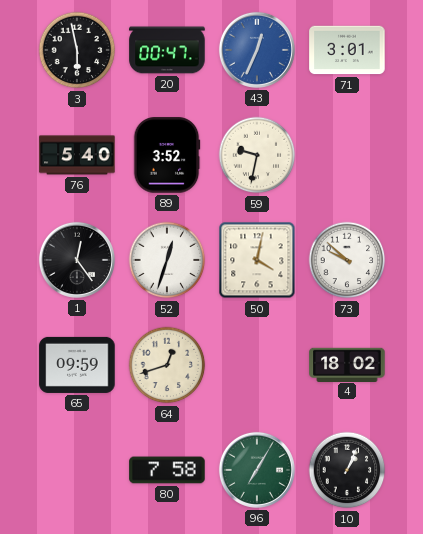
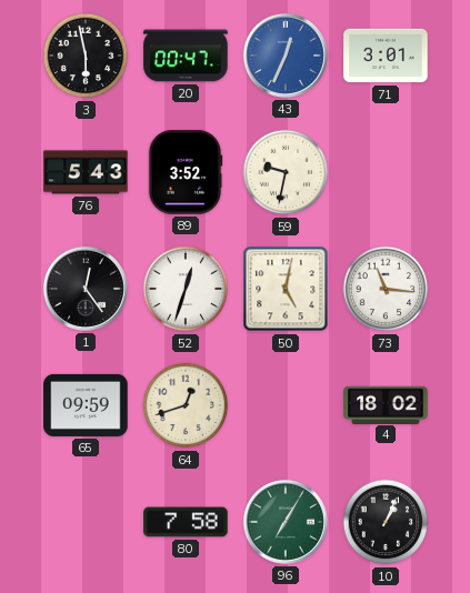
76: 5:40 -> 5:43 (86, 172)
50: 4:02 -> 5:02 (286, 289)
73: 9:52 -> 11:16 (386, 289)
